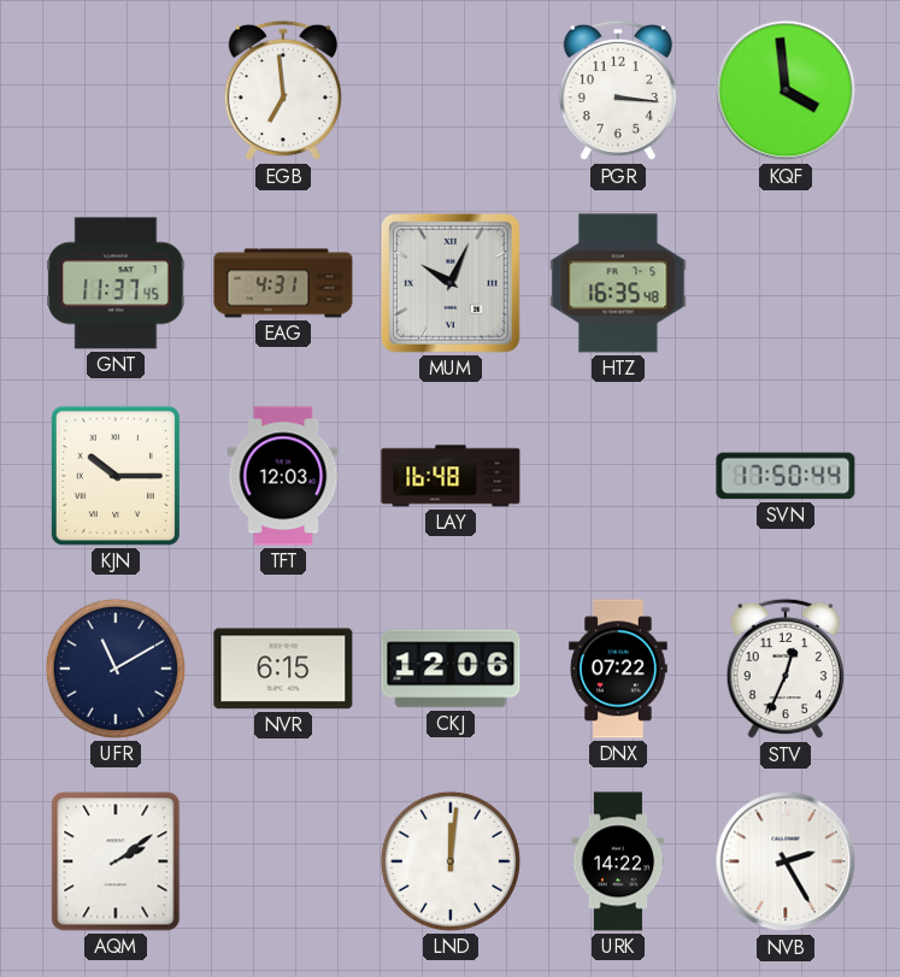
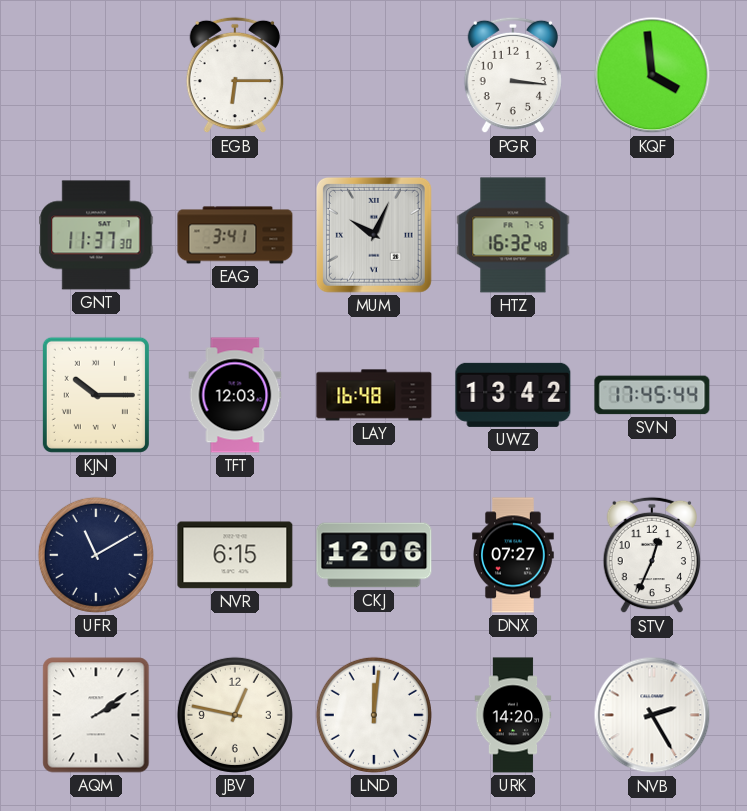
EGB: 6:59 -> 6:15 (234, 75)
GNT: 11:37:45 -> 11:37:30 (96, 235)
EAG: 4:31 -> 3:41 (235, 235)
HTZ: 16:35 -> 16:32 (513, 235)
UWZ: none -> 13:42 (513, 395)
SVN: 17:50 -> 17:45 (652, 395)
DNX: 07:22 -> 07:27 (513, 555)
JBV: none -> 12:47 (235, 715)
URK: 14:22 -> 14:20 (513, 715)
